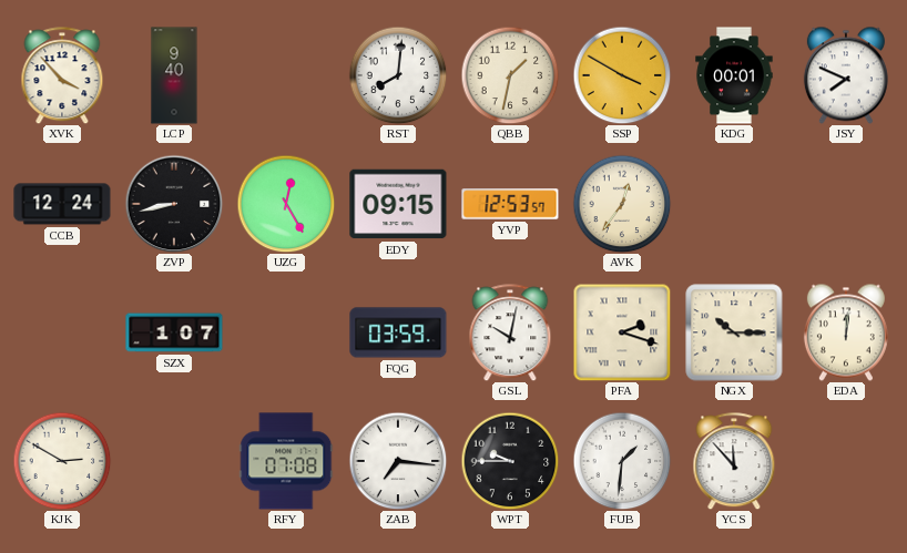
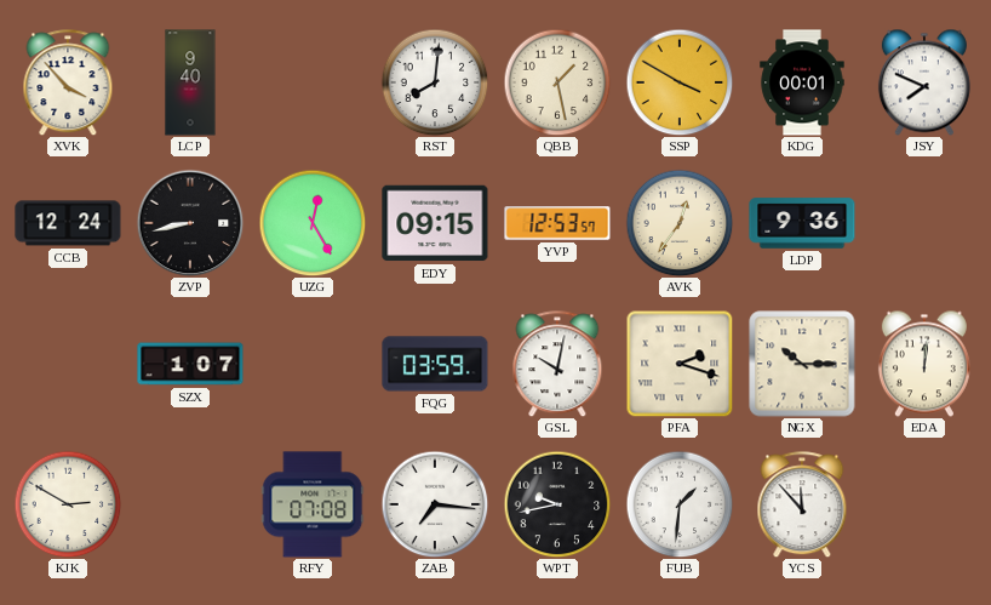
QBB: 1:32 -> 1:28 (557, 82)
LDP: none -> 9:36 (802, 223)
WPT: 9:45 -> 9:43 (557, 504)
